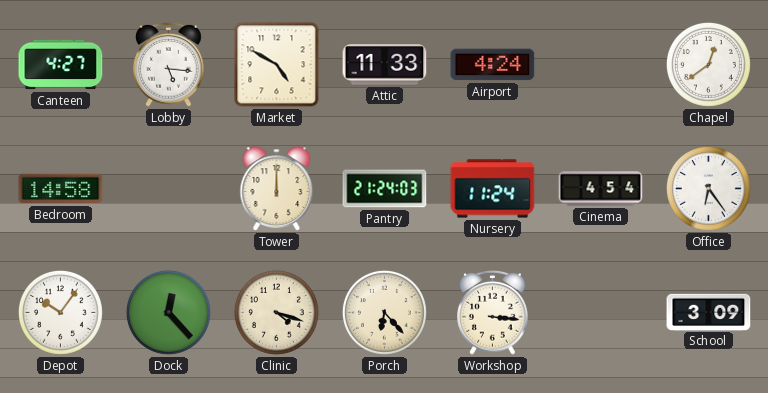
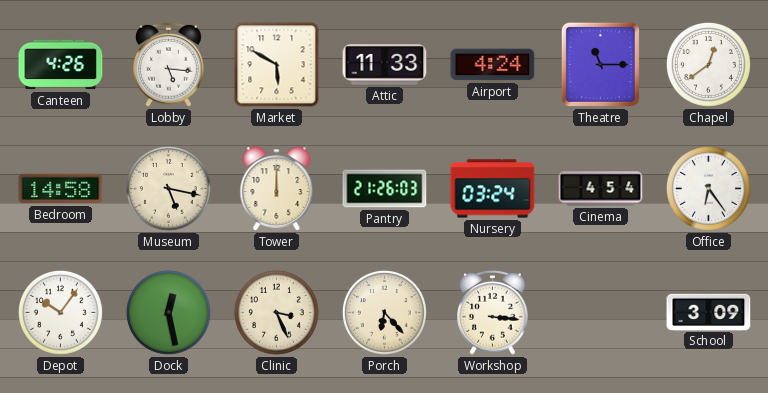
Canteen: 4:27 -> 4:26 (61, 65)
Market: 4:50 -> 5:50 (277, 65)
Theatre: none -> 11:15 (600, 64)
Museum: none -> 5:17 (168, 188)
Pantry: 21:24 -> 21:26 (385, 189)
Nursery: 11:24 -> 03:24 (493, 189)
Dock: 12:23 -> 12:28 (168, 312)
Clinic: 4:18 -> 3:26 (276, 312)
